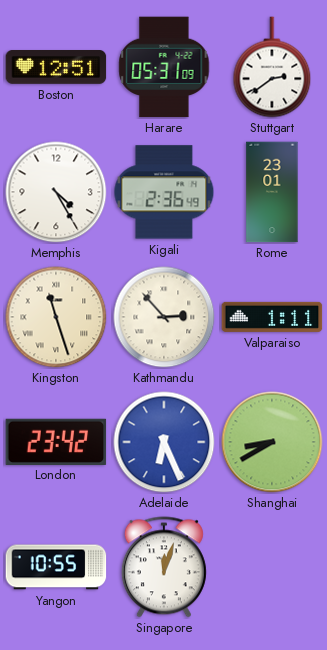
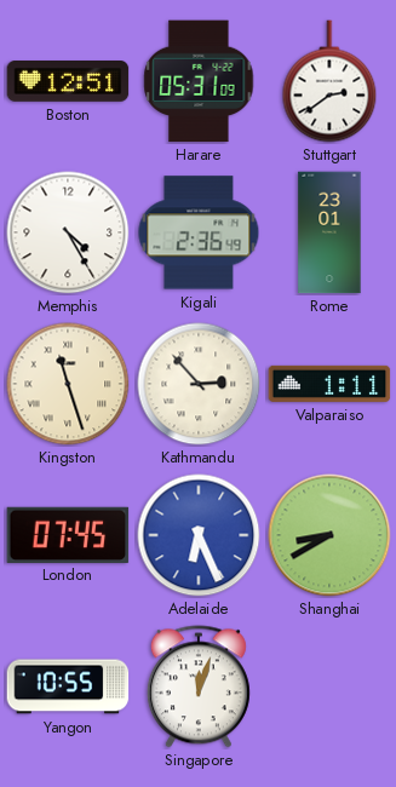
London: 23:42 -> 07:45 (68, 534)
